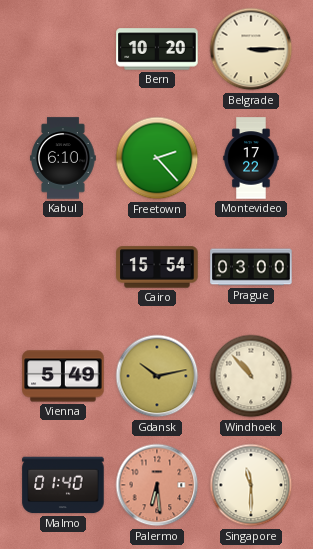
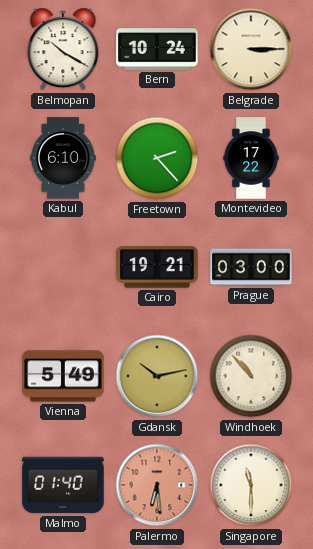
Belmopan: none -> 10:20 (63, 49)
Bern: 10:20 -> 10:24 (157, 49)
Cairo: 15:54 -> 19:21 (157, 267)
